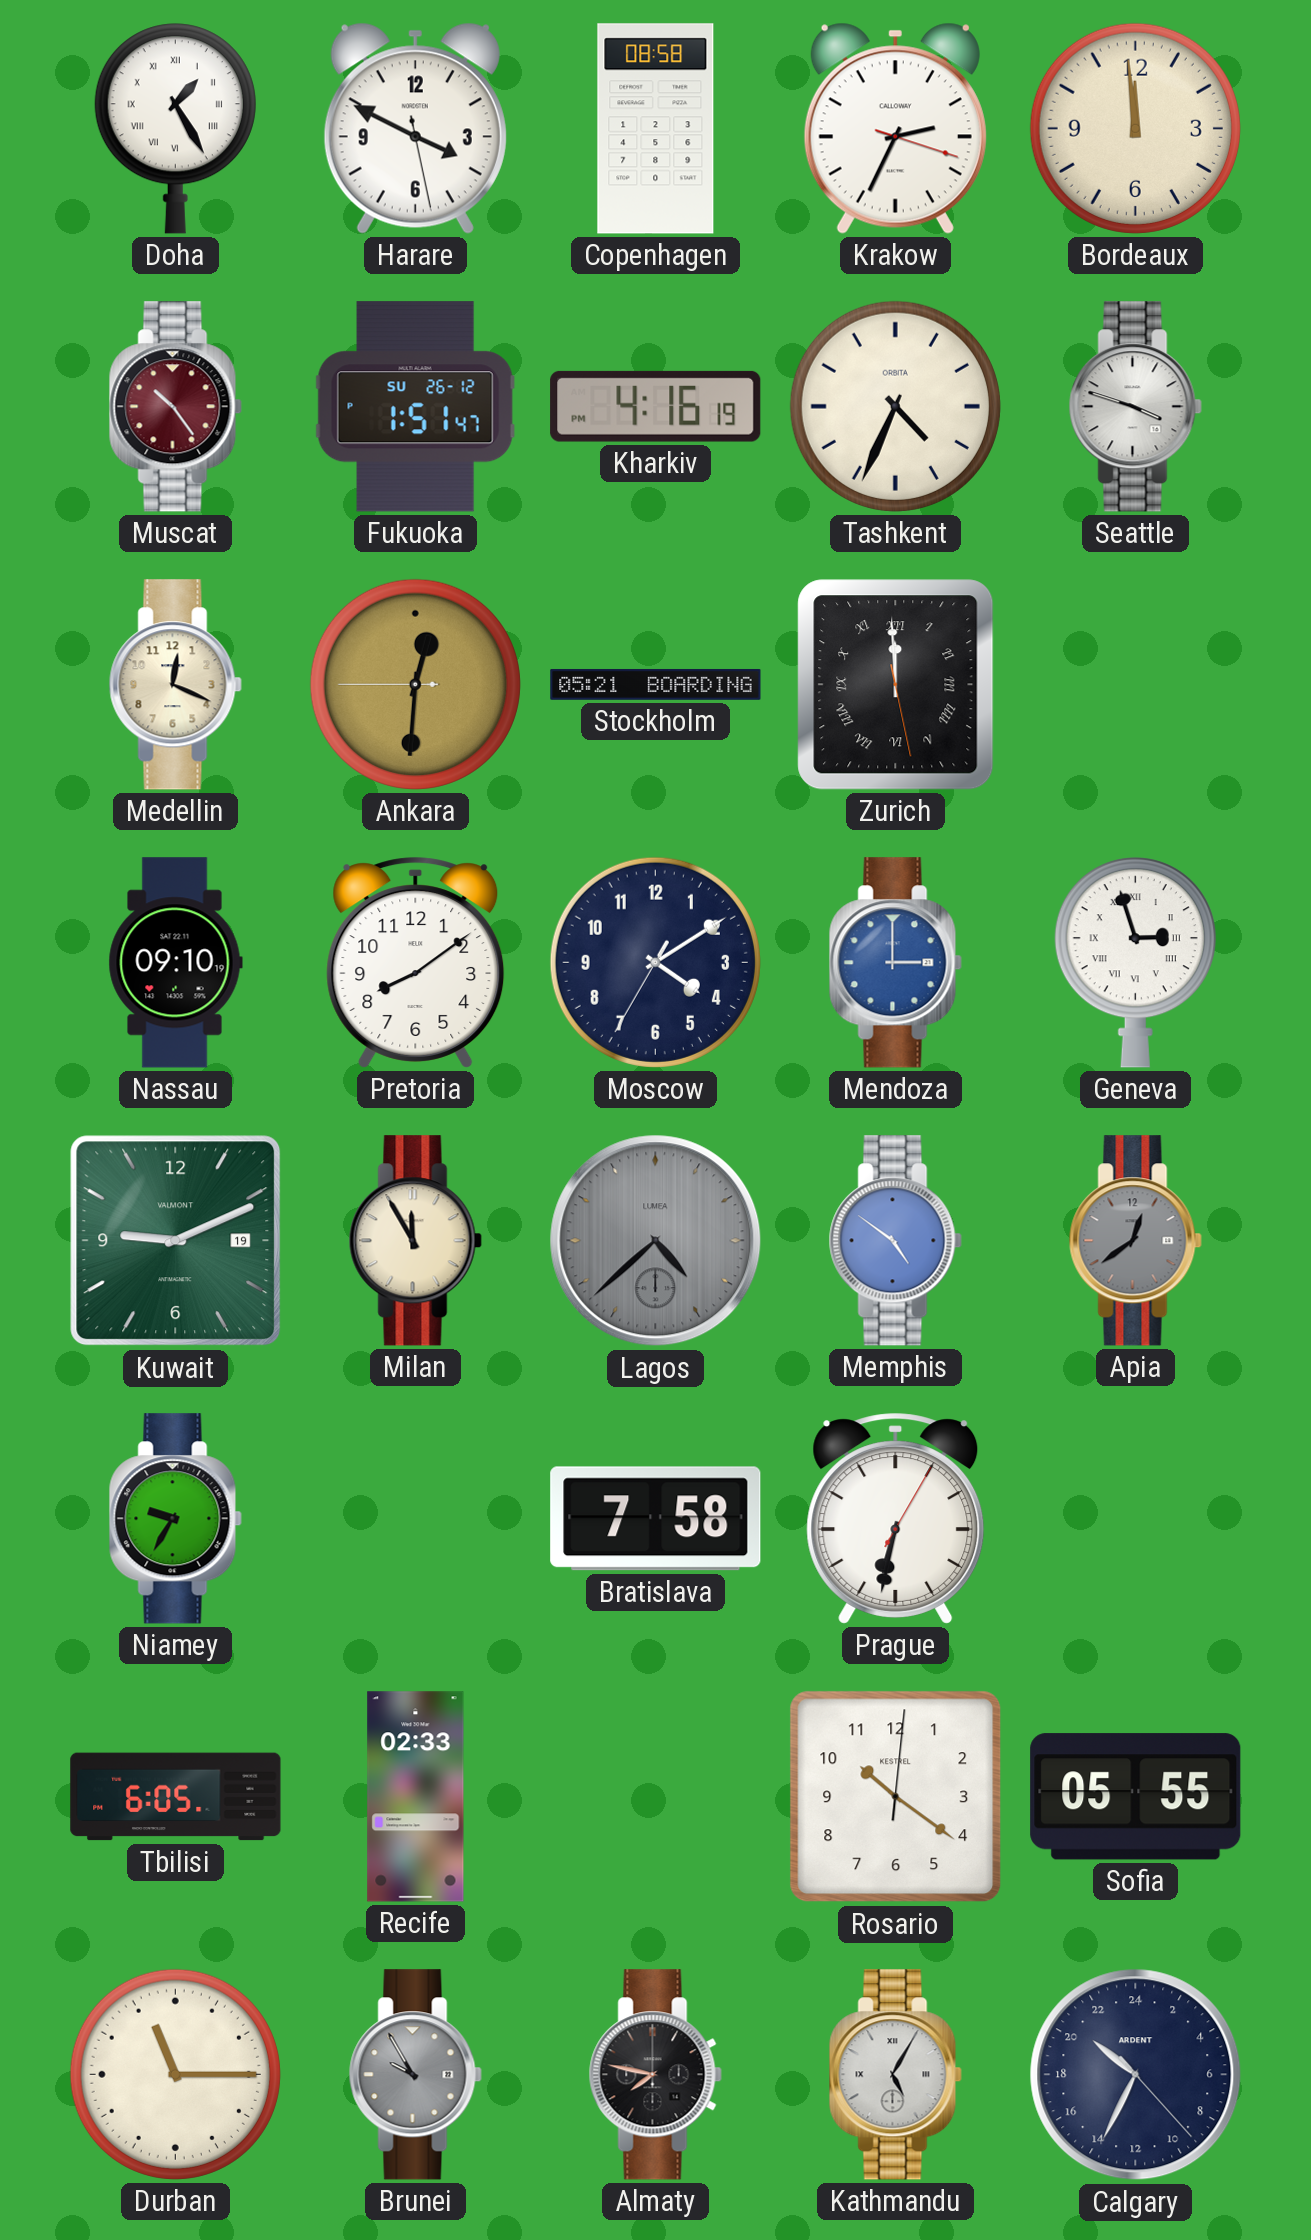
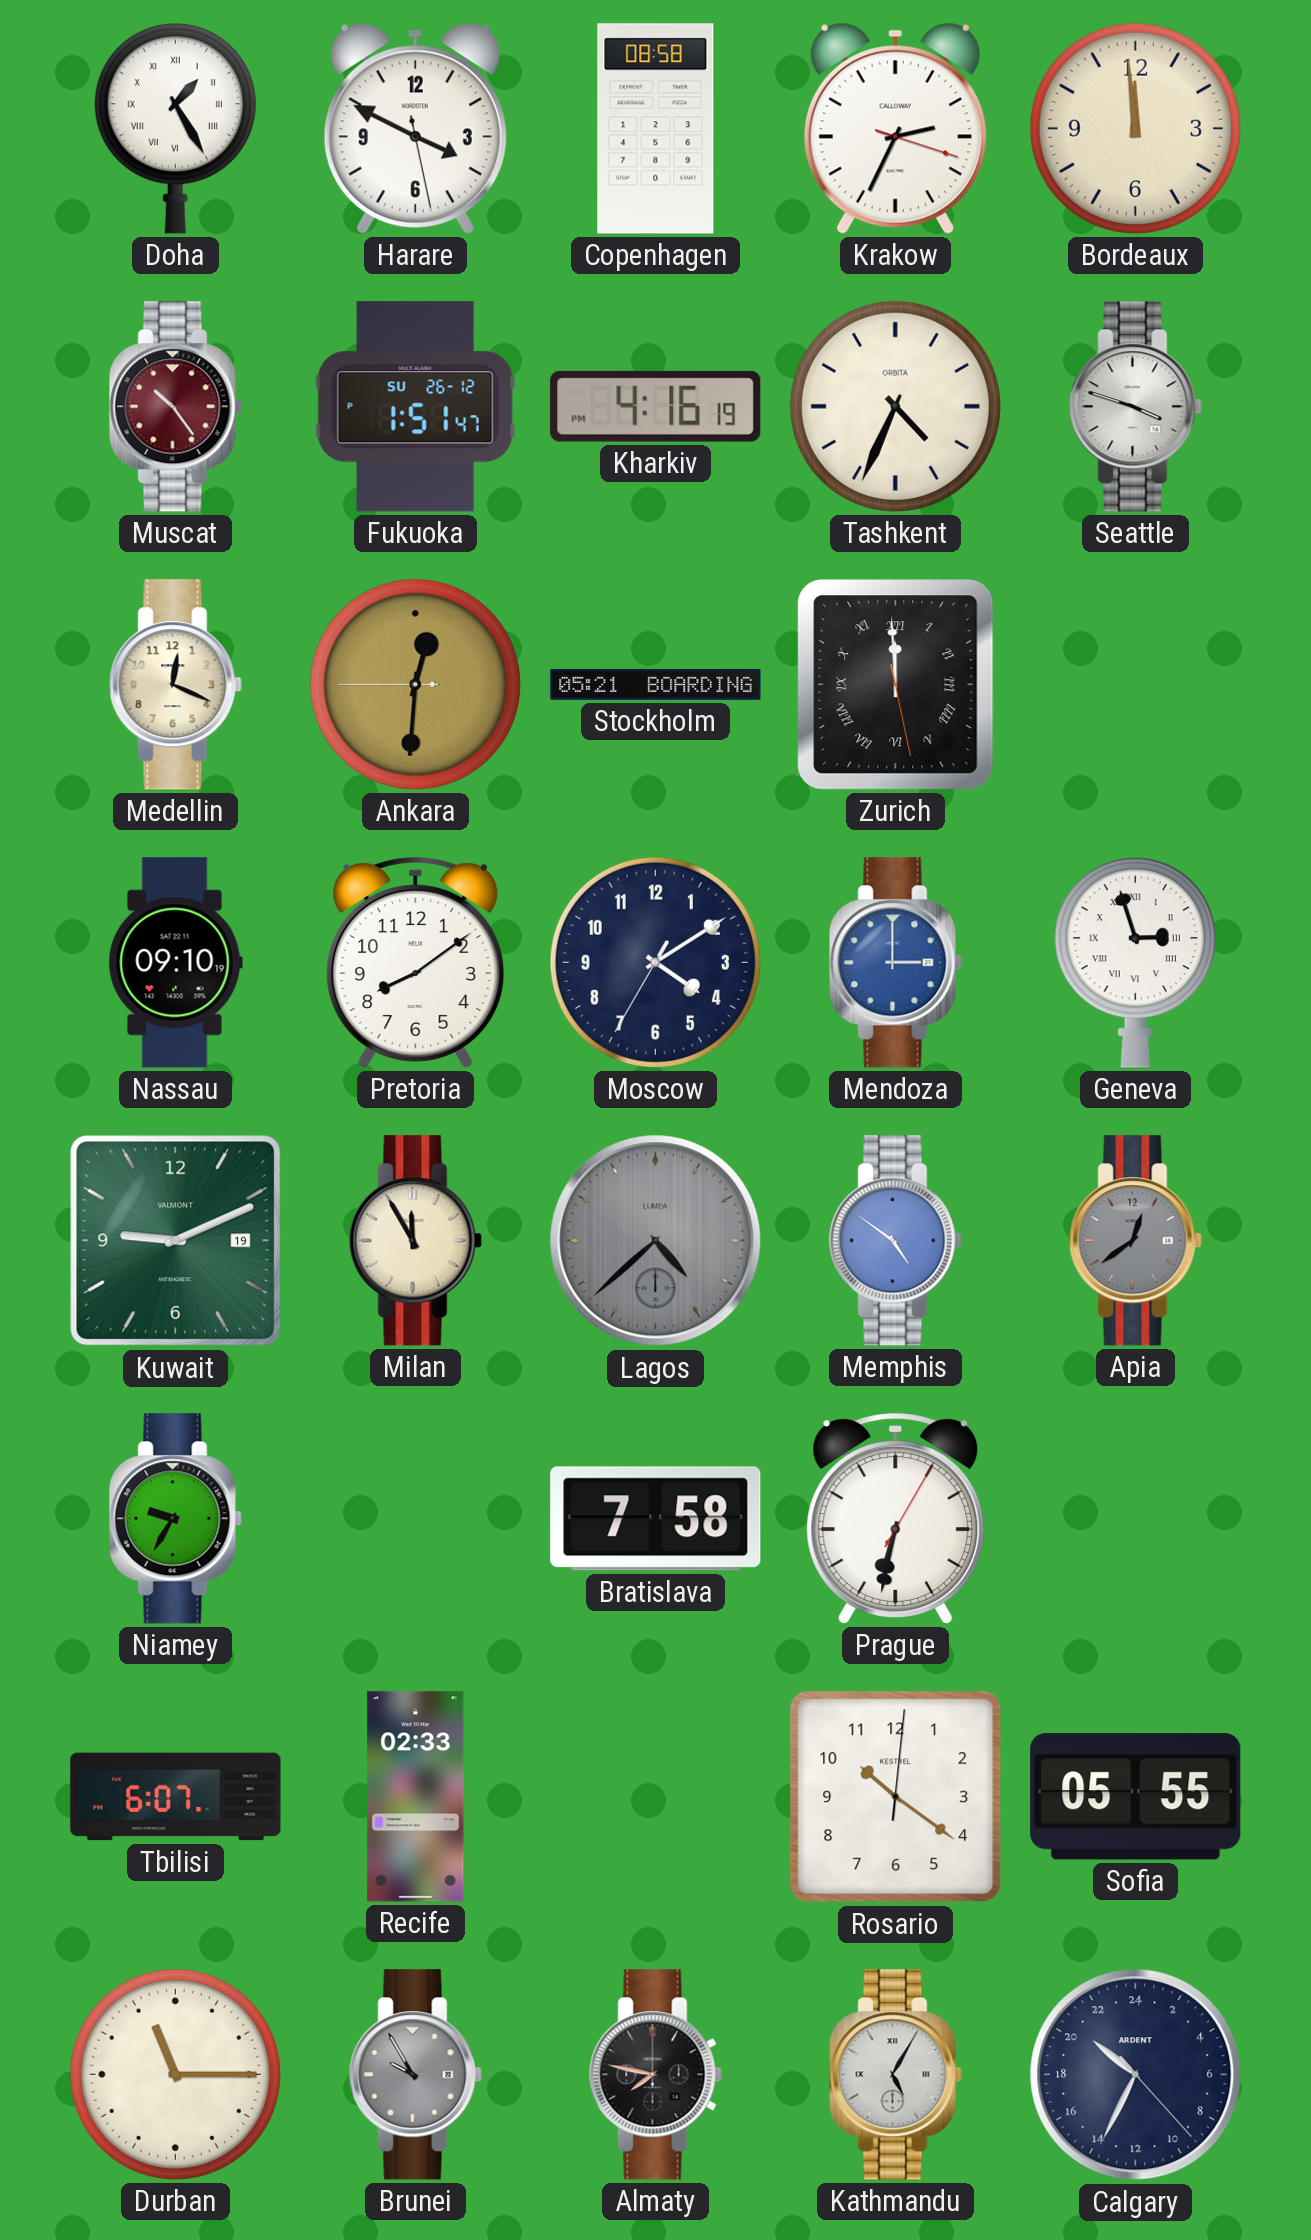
Tbilisi: 6:05 -> 6:07 (176, 1797)
